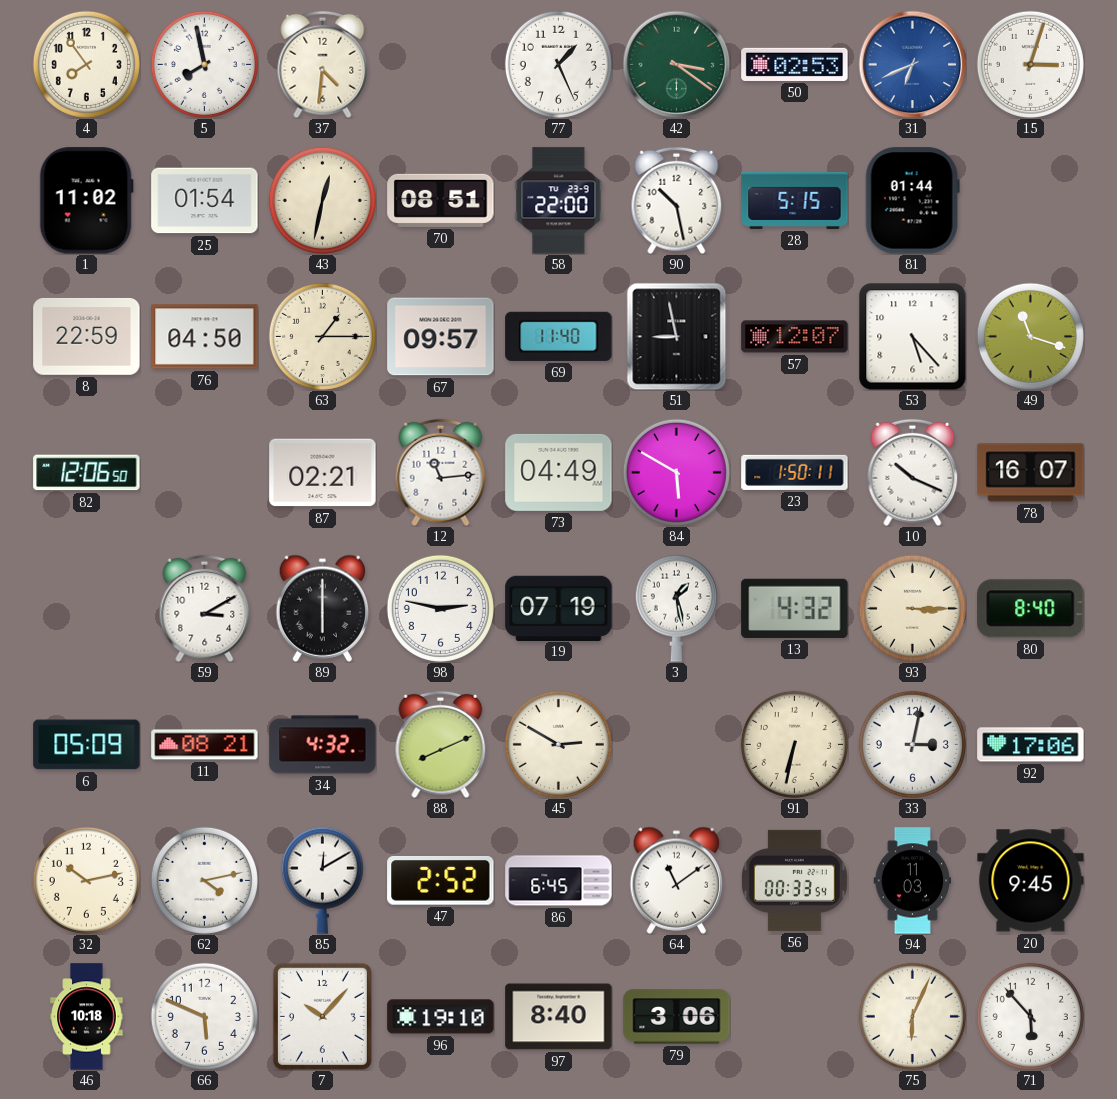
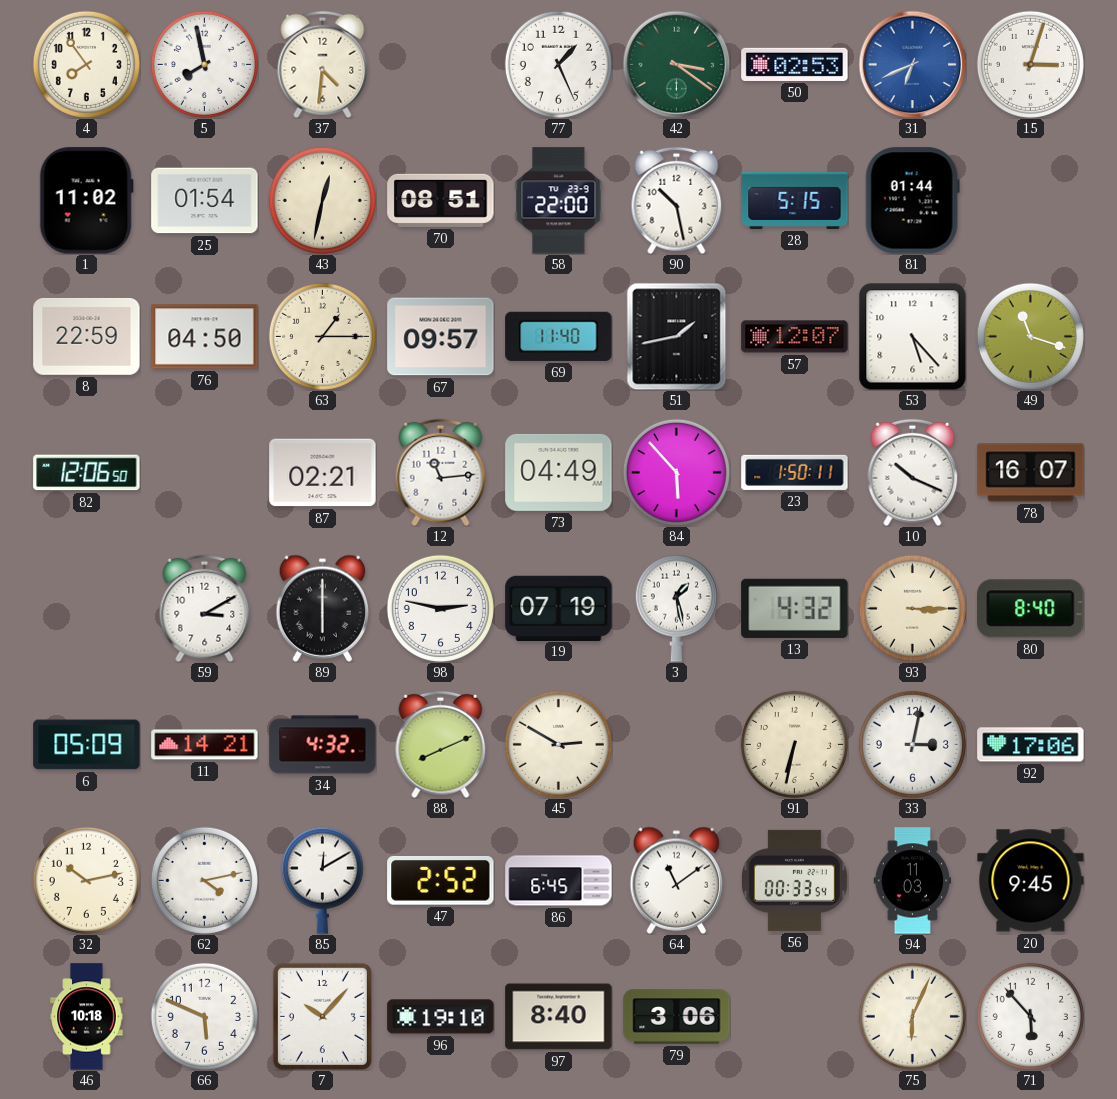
51: 8:58 -> 1:43 (677, 336)
84: 5:50 -> 5:53 (676, 472)
11: 08:21 -> 14:21 (205, 745)
